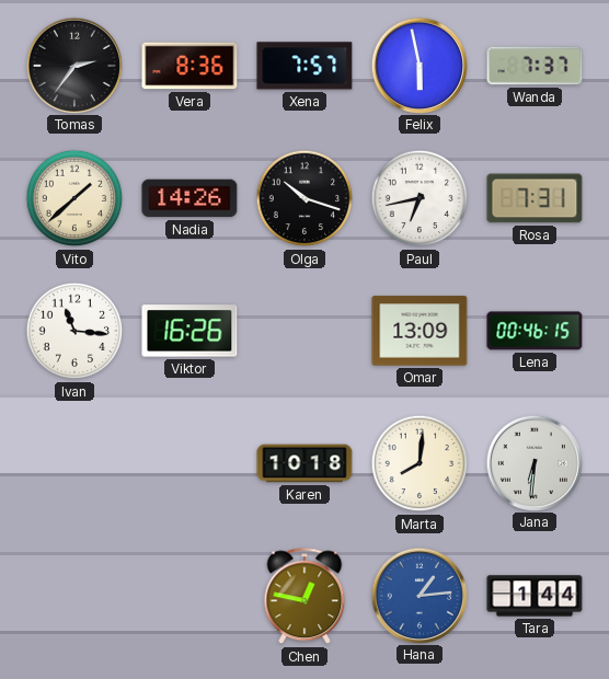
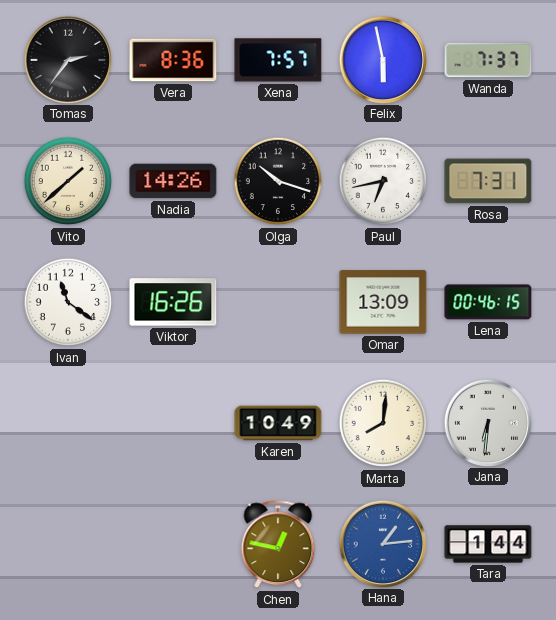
Ivan: 11:16 -> 11:21 (68, 302)
Karen: 10:18 -> 10:49 (278, 423)
